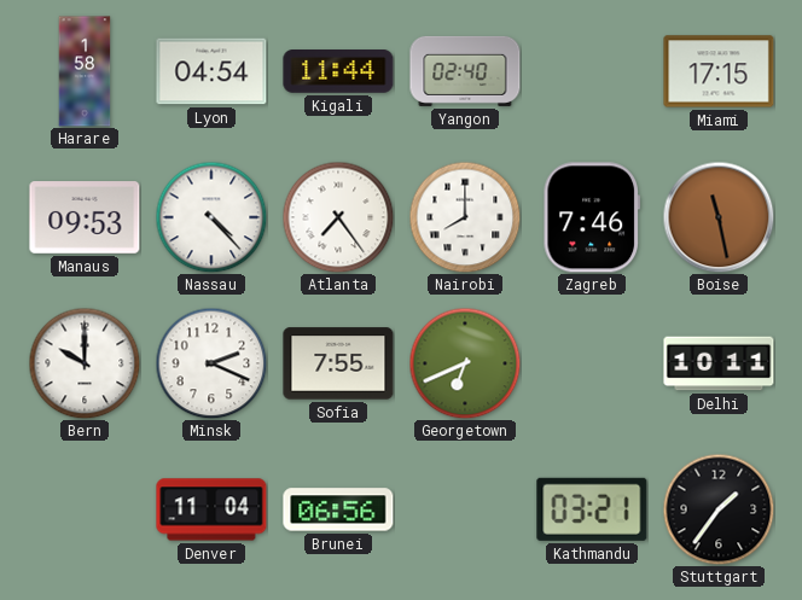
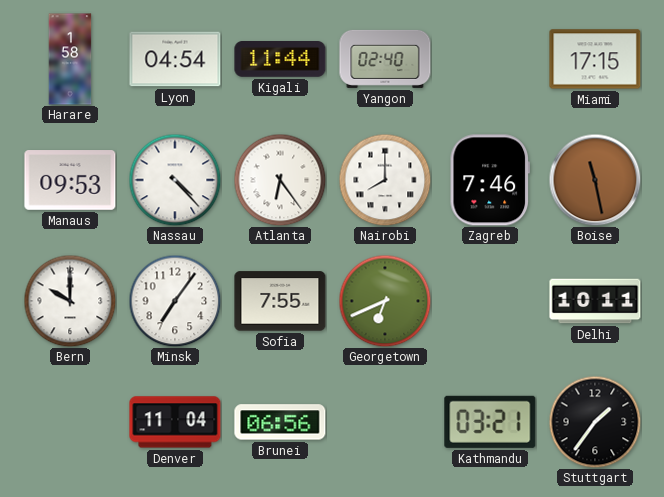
Atlanta: 7:24 -> 6:24 (280, 180)
Minsk: 2:19 -> 7:06 (175, 301)
